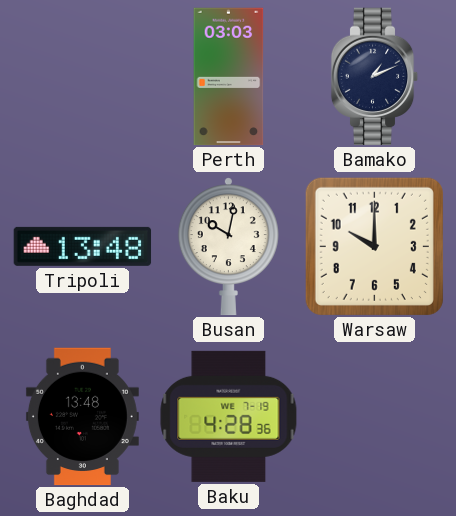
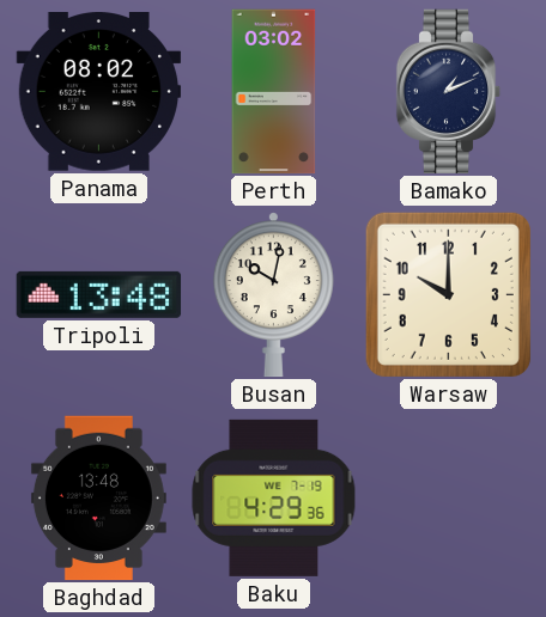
Panama: none -> 08:02 (99, 92)
Perth: 03:03 -> 03:02 (274, 92)
Baku: 4:28 -> 4:29 (274, 497)
